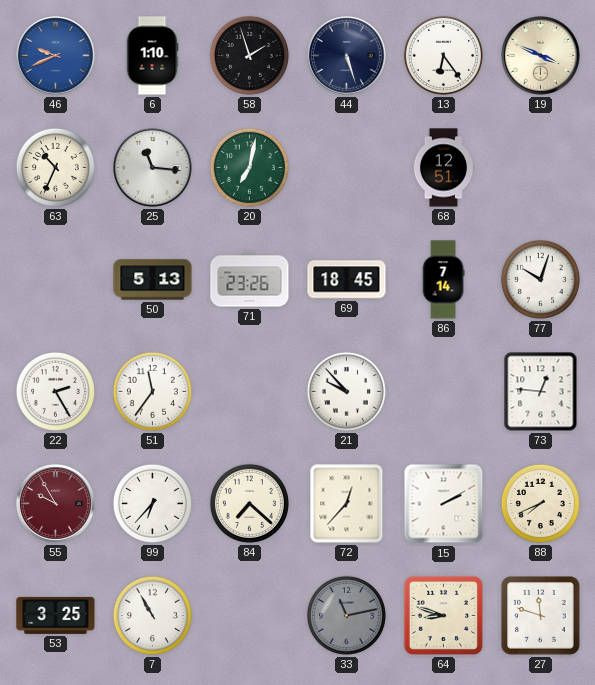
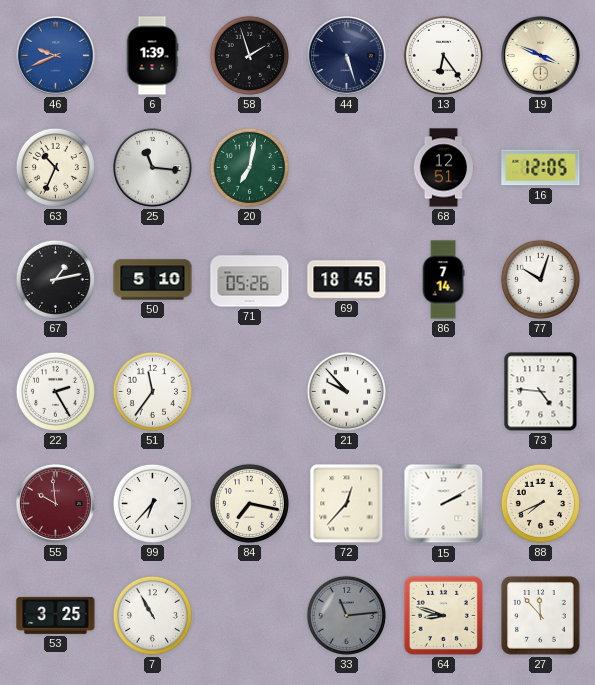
6: 1:10 -> 1:39 (152, 56)
16: none -> 12:05 (541, 168)
67: none -> 1:13 (55, 279)
50: 5:13 -> 5:10 (153, 280)
71: 23:26 -> 05:26 (250, 280)
73: 12:46 -> 4:46 (541, 392)
55: 9:55 -> 9:59 (56, 504)
84: 7:22 -> 7:17 (249, 503)
33: 11:13 -> 11:14 (346, 615)
27: 11:48 -> 11:53 (541, 616)
